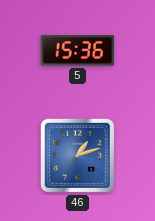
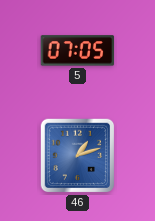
5: 15:36 -> 07:05 (78, 51)
